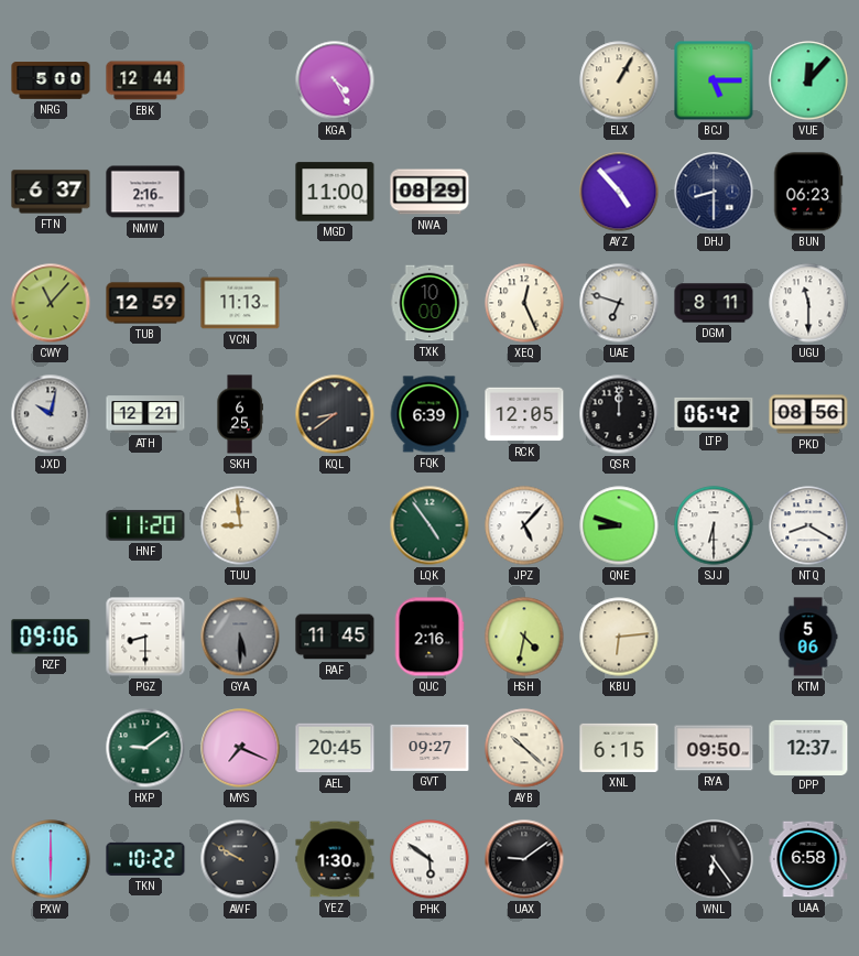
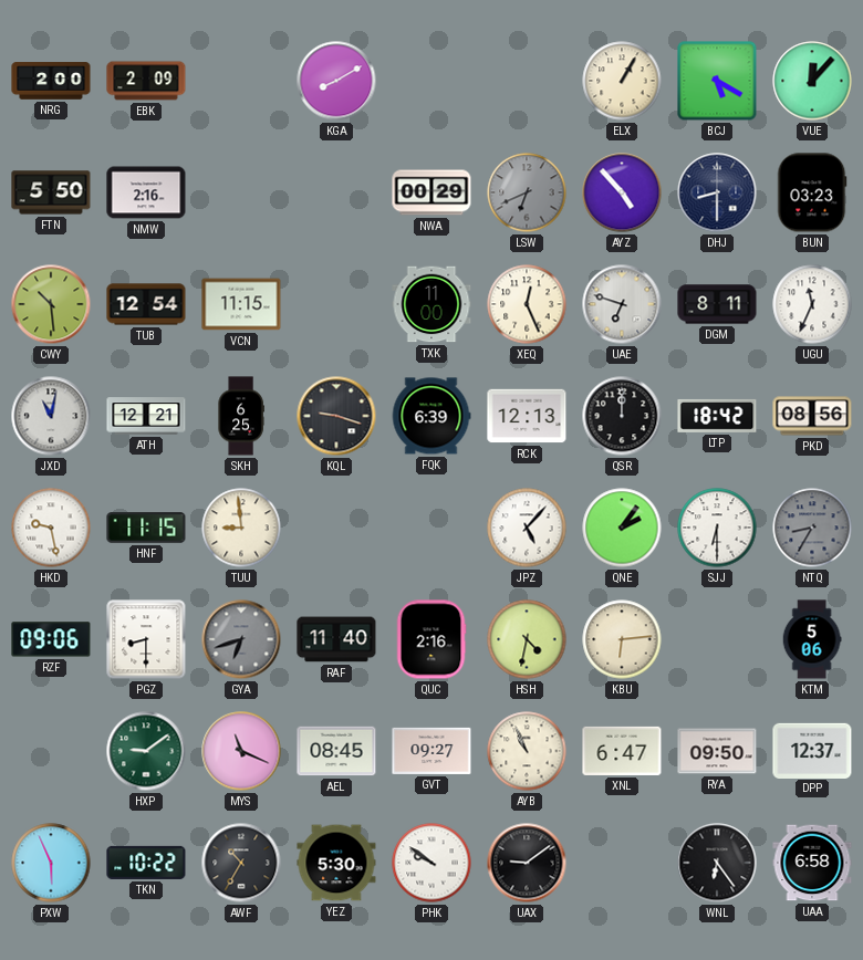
NRG: 5:00 -> 2:00 (51, 81)
EBK: 12:44 -> 2:09 (146, 81)
KGA: 4:25 -> 8:10 (336, 81)
BCJ: 5:15 -> 5:20 (717, 81)
FTN: 6:37 -> 5:50 (51, 192)
MGD: 11:00 -> none (335, 192)
NWA: 08:29 -> 00:29 (431, 192)
LSW: none -> 6:41 (527, 192)
BUN: 06:23 -> 03:23 (812, 192)
CWY: 11:07 -> 10:29 (51, 304)
TUB: 12:59 -> 12:54 (146, 304)
VCN: 11:13 -> 11:15 (241, 304)
TXK: 10:00 -> 11:00 (431, 304)
UGU: 11:30 -> 11:34 (812, 304)
JXD: 10:02 -> 11:02 (51, 416)
KQL: 8:39 -> 9:18 (336, 416)
RCK: 12:05 -> 12:13 (527, 416)
LTP: 06:42 -> 18:42 (717, 416)
HKD: none -> 9:28 (51, 528)
HNF: 11:20 -> 11:15 (146, 528)
LQK: 4:54 -> none (430, 525)
QNE: 8:48 -> 2:06 (622, 528)
NTQ: 8:20 -> 8:35 (812, 528)
NTQ dial: white -> grey (812, 528)
GYA: 5:30 -> 6:42 (241, 639)
RAF: 11:45 -> 11:40 (336, 639)
MYS: 7:19 -> 11:19 (241, 751)
AEL: 20:45 -> 08:45 (336, 751)
AYB: 10:22 -> 10:56 (527, 751)
XNL: 6:15 -> 6:47 (622, 751)
PXW: 6:00 -> 5:56 (51, 863)
AWF: 9:50 -> 10:35 (241, 863)
YEZ: 1:30 -> 5:30 (336, 863)
PHK: 5:51 -> 9:51 (431, 863)
